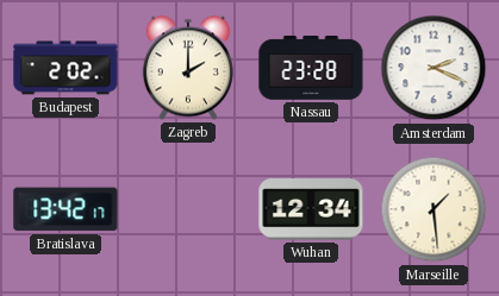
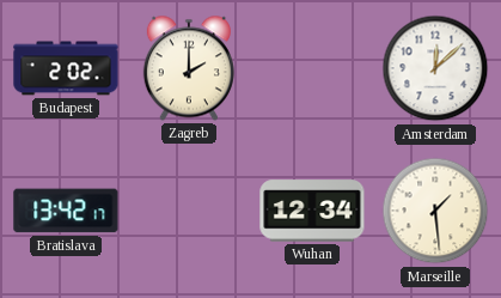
Nassau: 23:28 -> none (311, 69)
Amsterdam: 2:19 -> 12:08 (435, 68)
